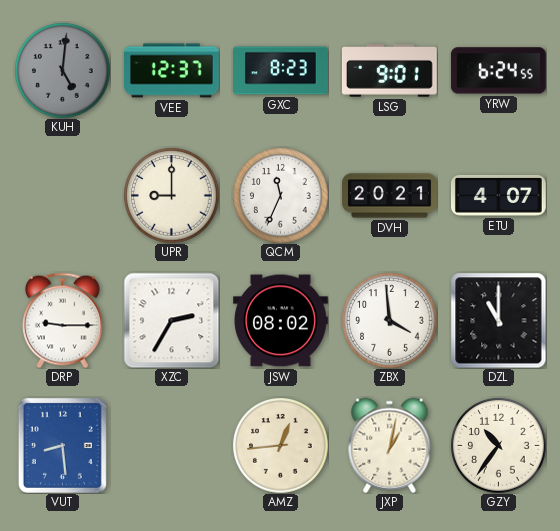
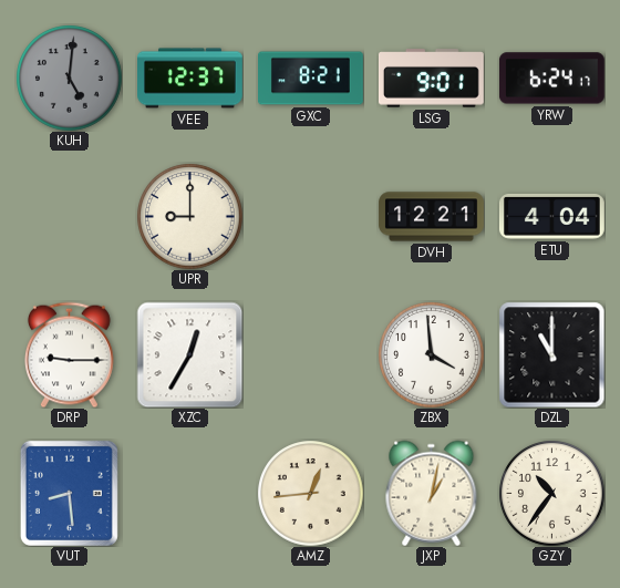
GXC: 8:23 -> 8:21 (311, 79)
YRW: 6:24:55 -> 6:24:17 (551, 79)
QCM: 11:34 -> none (280, 195)
DVH: 20:21 -> 12:21 (432, 217)
ETU: 4:07 -> 4:04 (552, 216)
XZC: 2:35 -> 12:35 (189, 354)
JSW: 08:02 -> none (281, 321)
